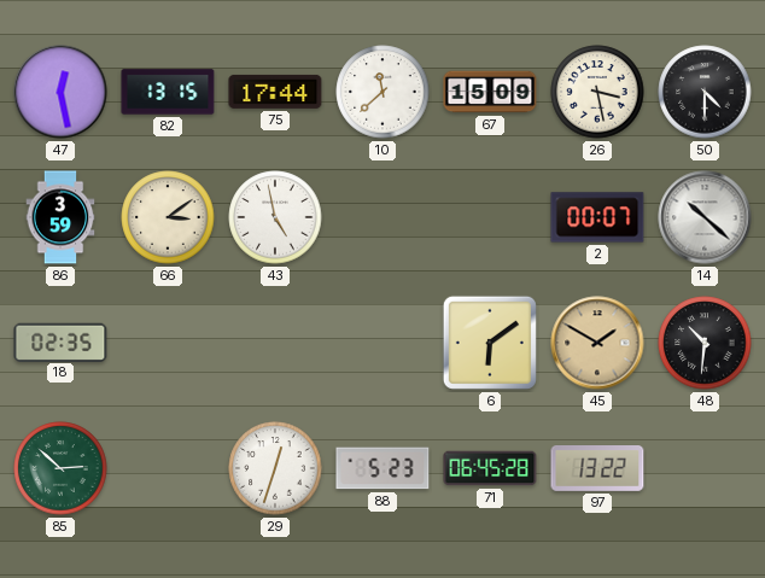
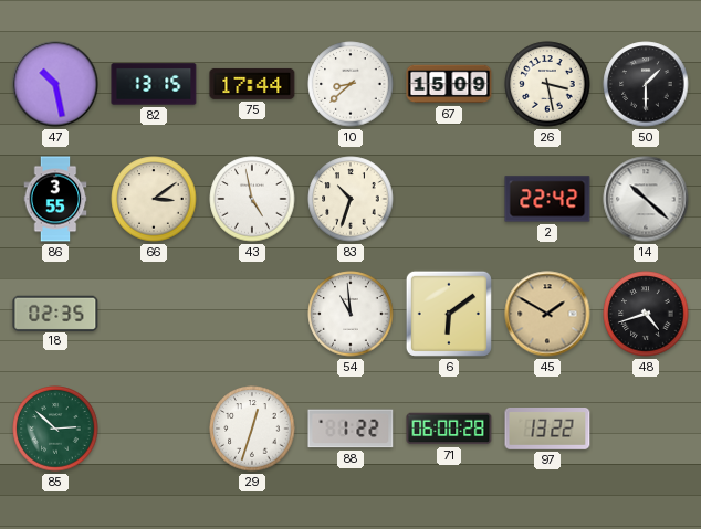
47: 12:28 -> 10:28 (55, 84)
10: 11:38 -> 8:38 (350, 84)
50: 4:30 -> 1:30 (646, 84)
86: 3:59 -> 3:55 (55, 199)
83: none -> 10:33 (350, 199)
2: 00:07 -> 22:42 (547, 199)
54: none -> 10:59 (350, 314)
48: 10:31 -> 4:42 (646, 314)
88: 5:23 -> 1:22 (350, 429)
71: 06:45 -> 06:00 (449, 429)
